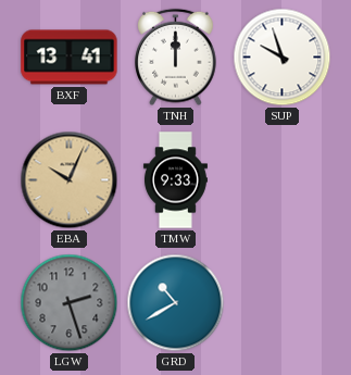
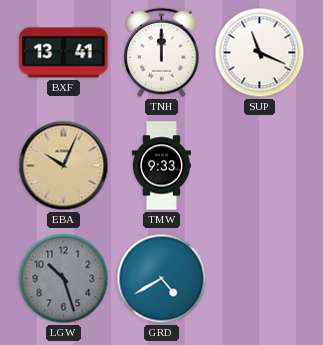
SUP: 9:57 -> 11:19 (260, 53)
LGW: 2:27 -> 10:27 (64, 279)
GRD: 10:40 -> 4:40 (162, 279)
